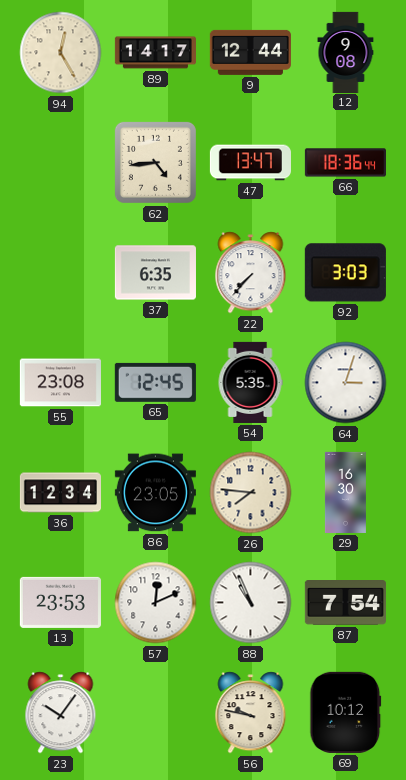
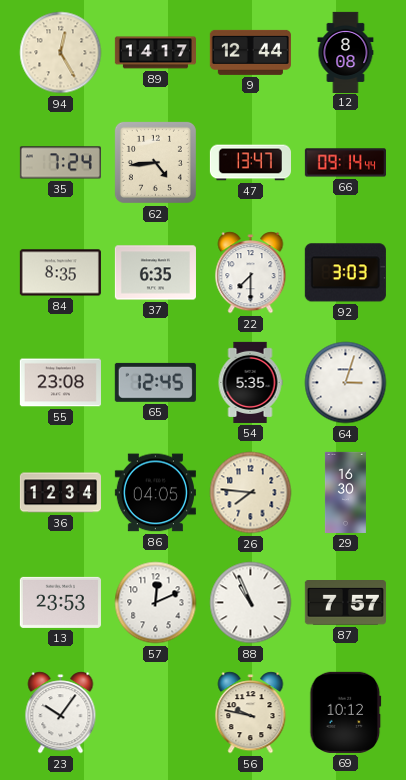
12: 9:08 -> 8:08 (346, 52)
35: none -> 7:24 (60, 163)
66: 18:36 -> 09:14 (345, 163)
84: none -> 8:35 (60, 273)
22: 7:37 -> 7:30 (251, 273)
86: 23:05 -> 04:05 (155, 493)
87: 7:54 -> 7:57 (345, 603)
